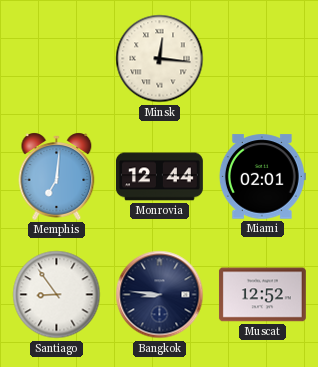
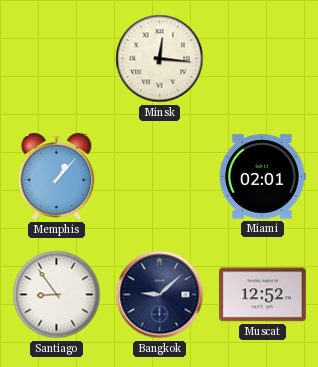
Memphis: 7:01 -> 1:07 (57, 176)
Monrovia: 12:44 -> none (159, 177)
Bangkok: 8:46 -> 9:08 (160, 295)
